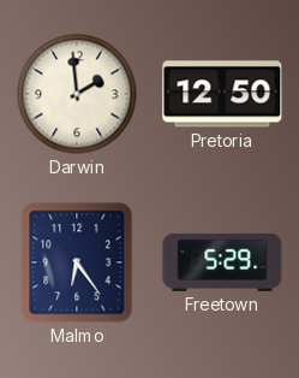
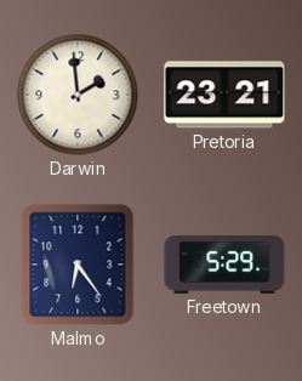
Pretoria: 12:50 -> 23:21 (224, 95)
